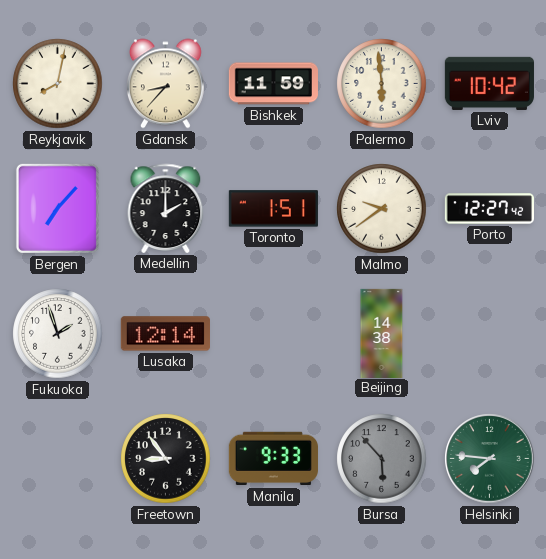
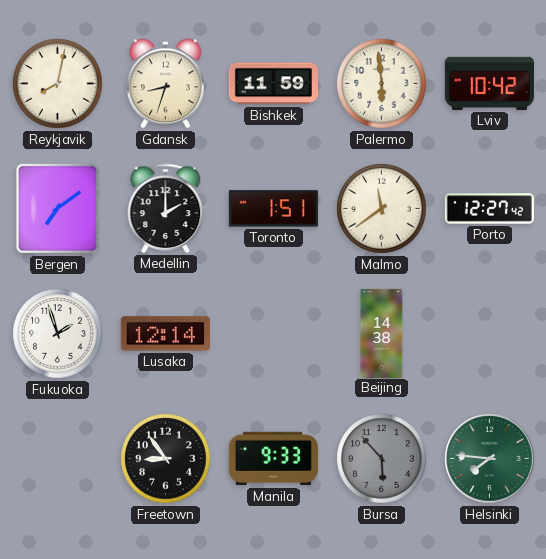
Gdansk: 8:37 -> 8:33 (165, 84)
Bergen: 7:07 -> 7:09 (57, 208)
Malmo: 9:39 -> 11:39 (382, 209)
